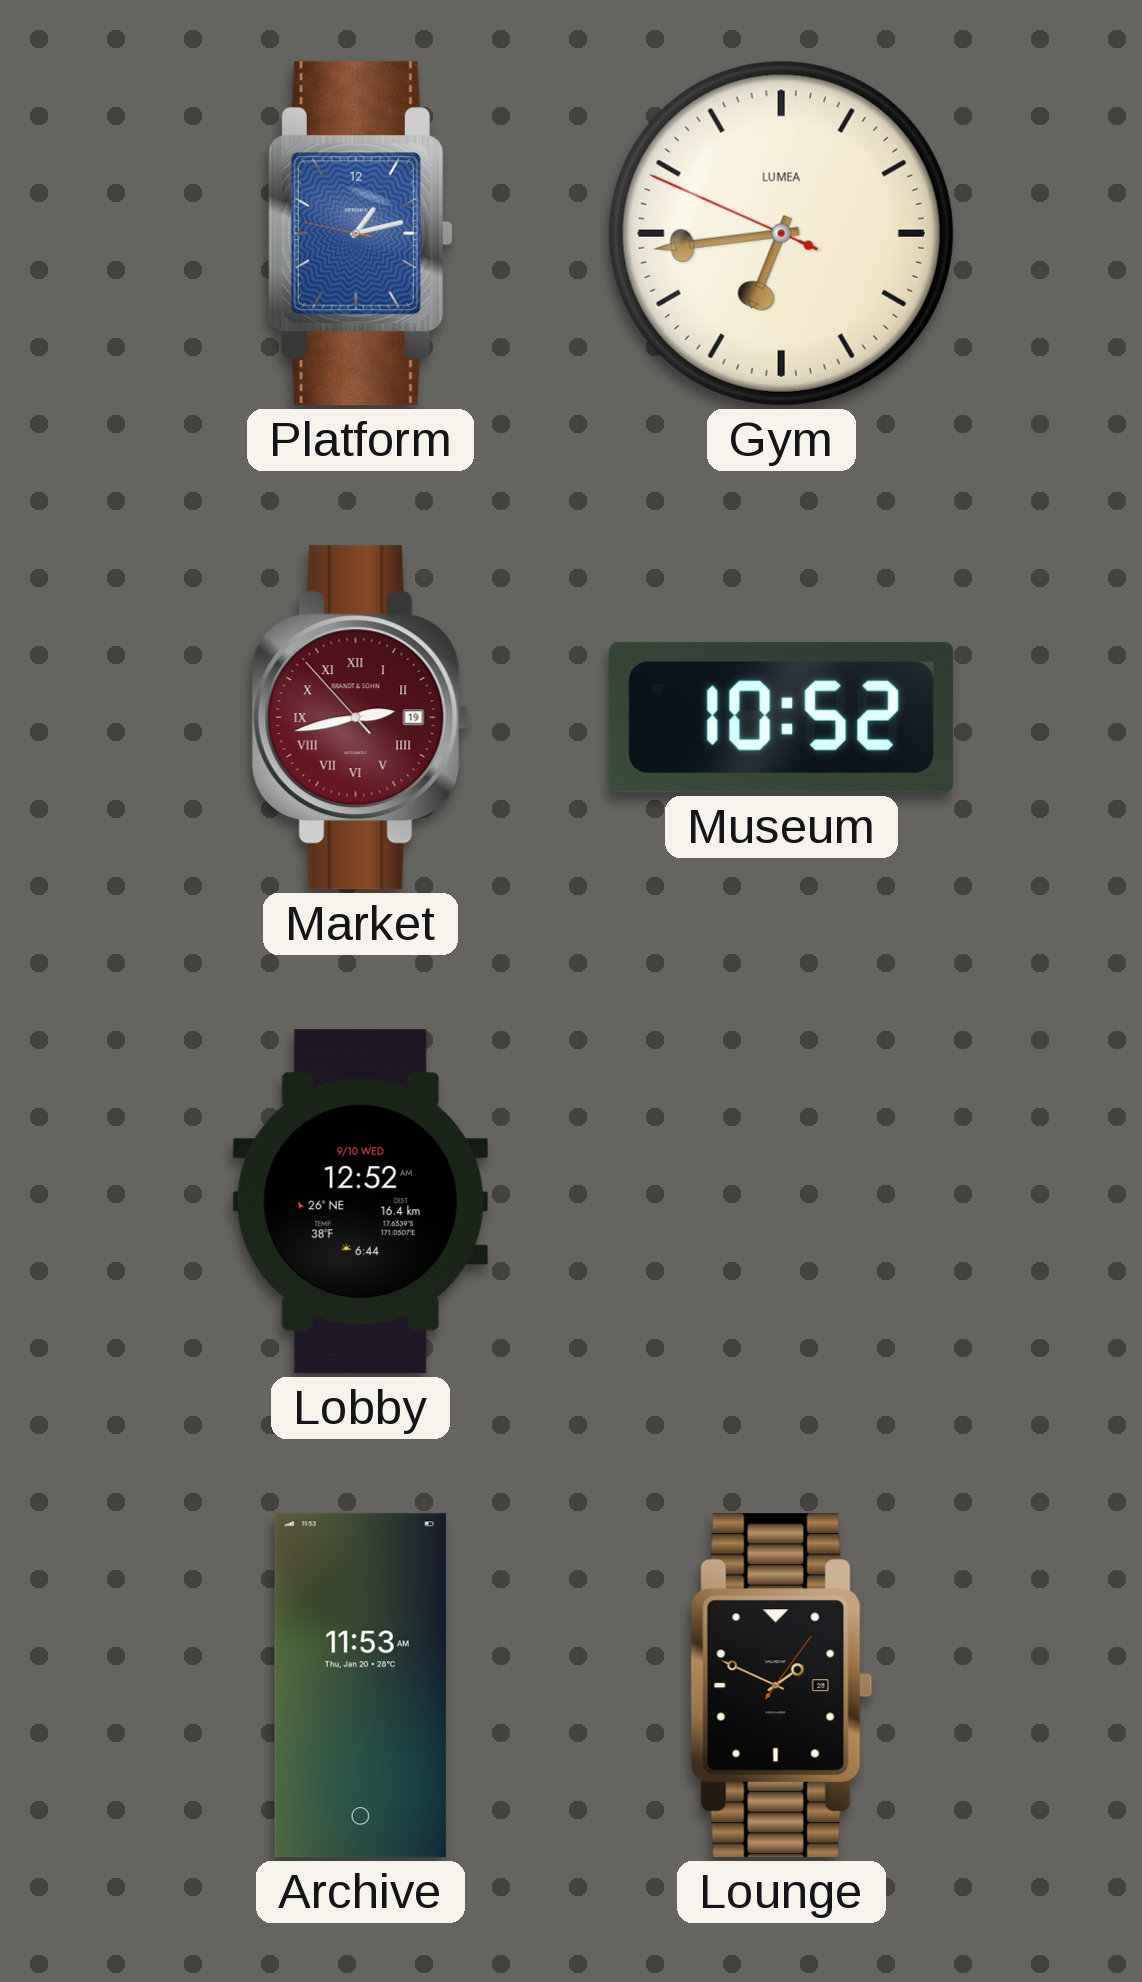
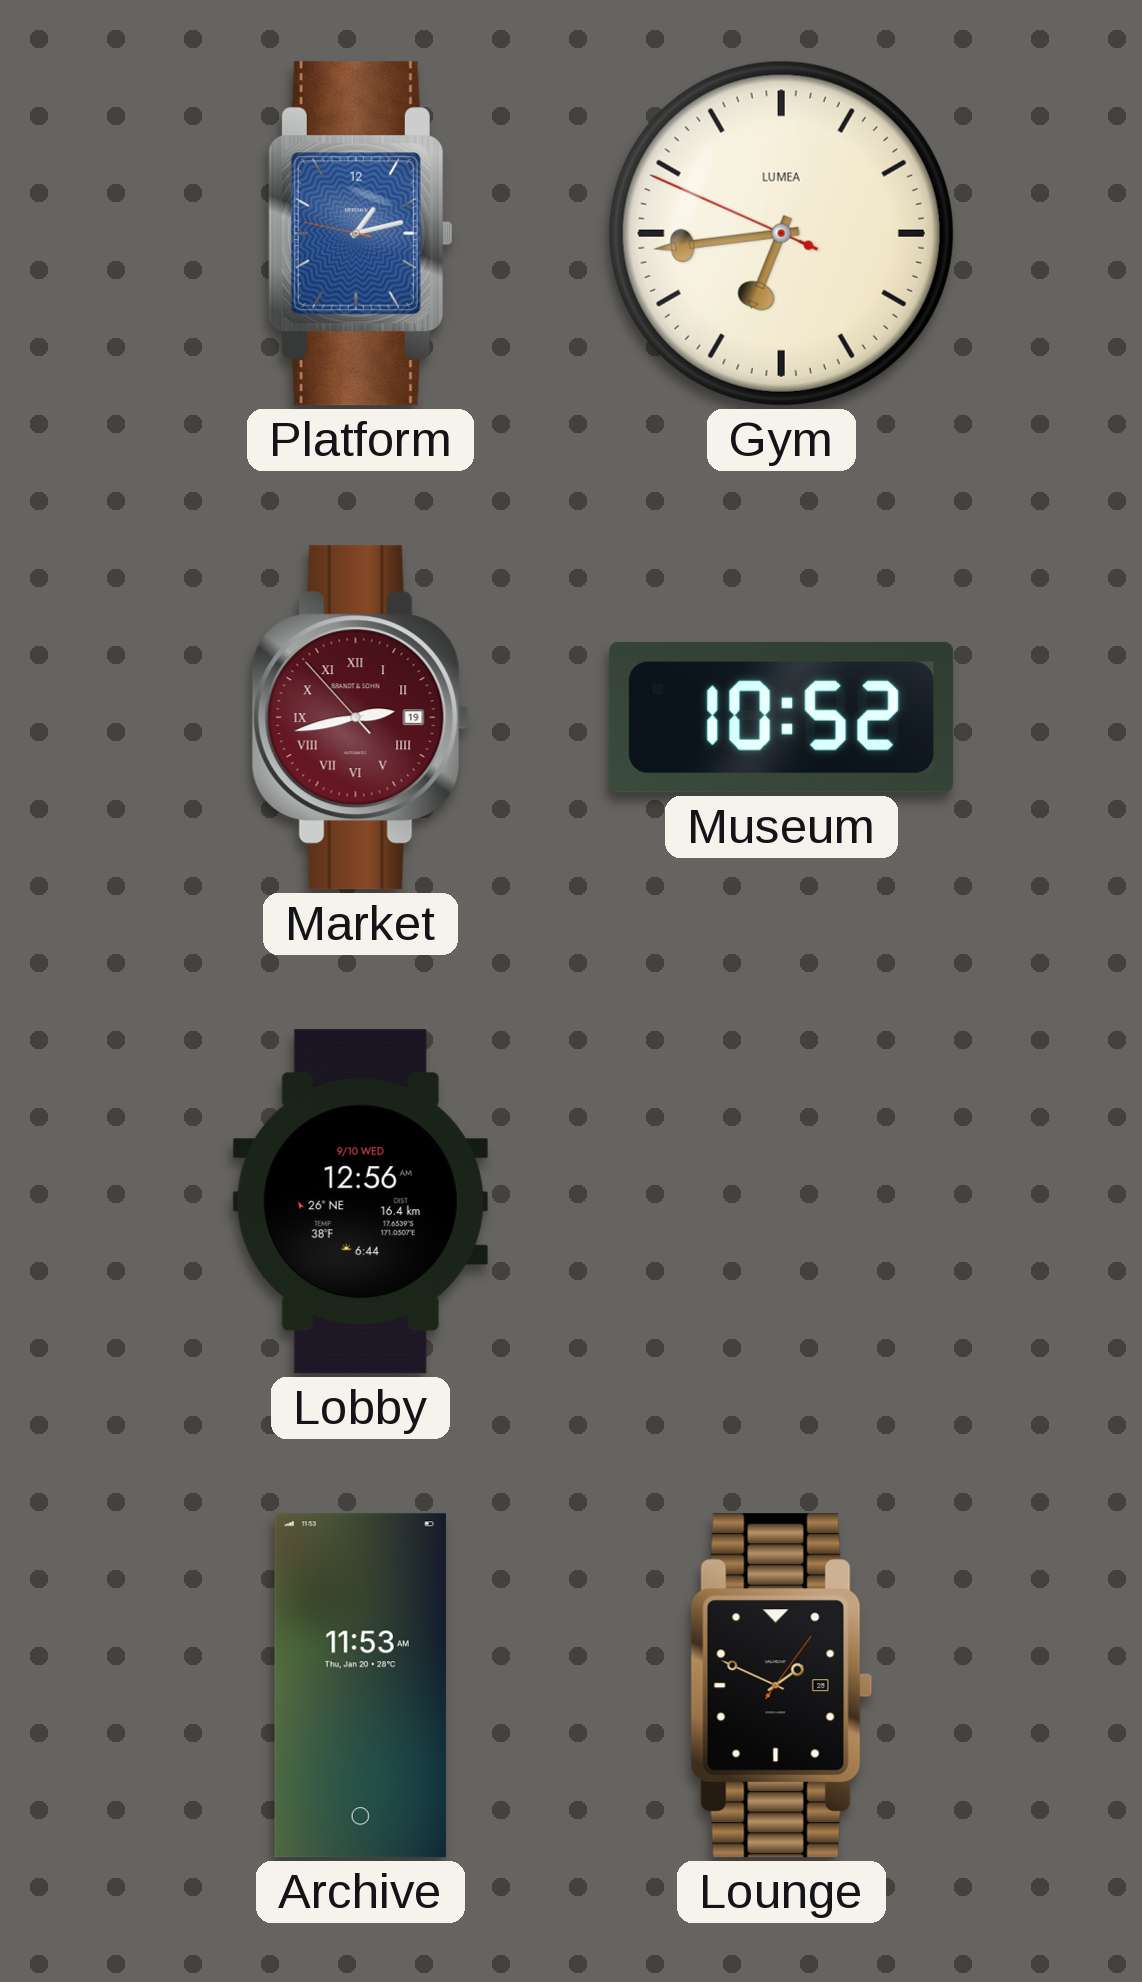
Lobby: 12:52 -> 12:56 (360, 1202)
